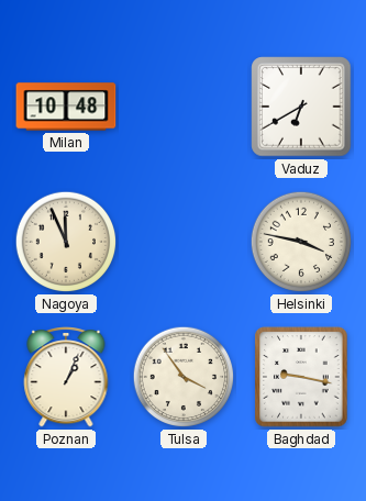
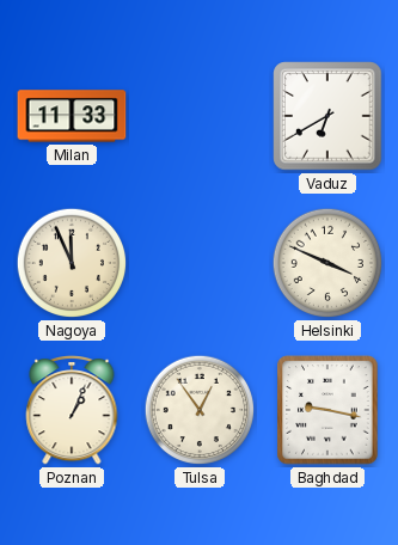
Milan: 10:48 -> 11:33 (72, 116)
Helsinki: 3:47 -> 3:49 (327, 263)
Tulsa: 3:54 -> 12:54 (200, 410)
